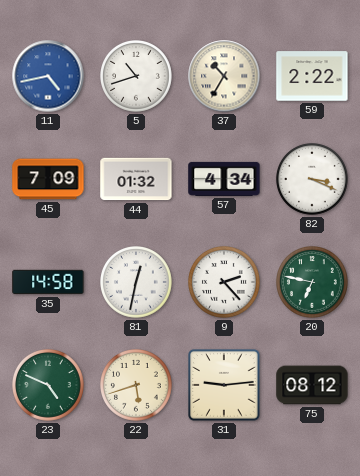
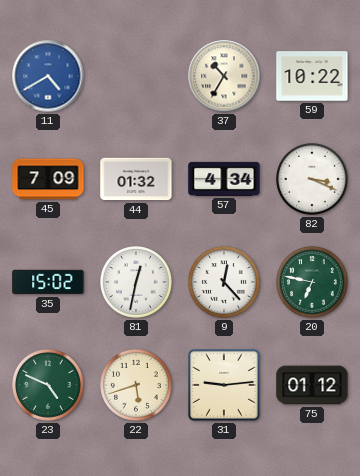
11: 4:43 -> 4:40 (48, 76)
5: 10:42 -> none (137, 77)
59: 2:22 -> 10:22 (312, 76)
35: 14:58 -> 15:02 (48, 282)
9: 2:23 -> 12:23 (225, 283)
75: 08:12 -> 01:12 (312, 385)
